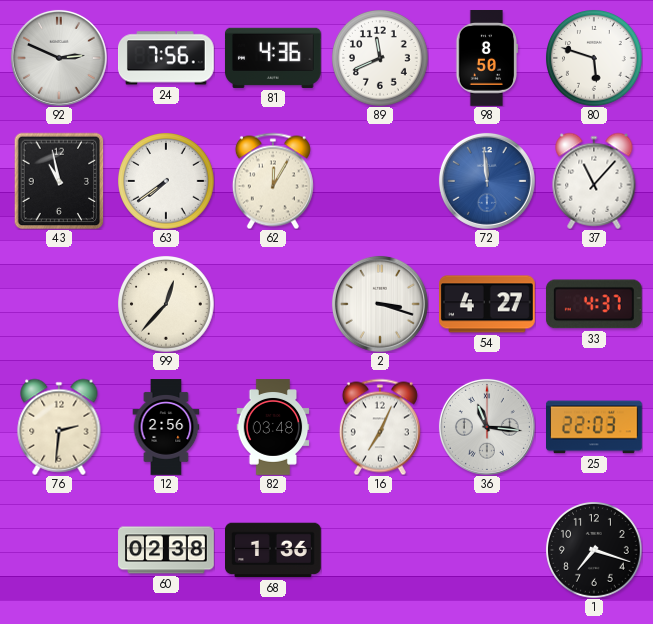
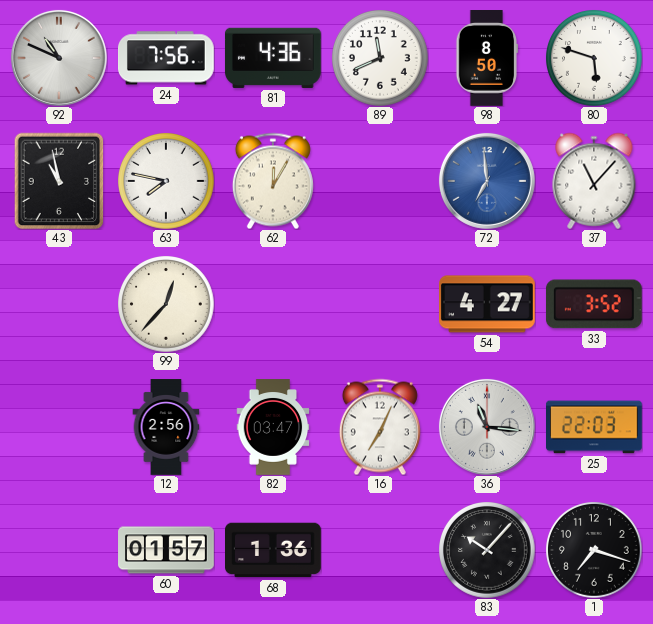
92: 2:49 -> 10:49 (59, 58)
63: 7:39 -> 7:47 (166, 181)
72: 11:59 -> 6:59 (487, 181)
2: 3:18 -> none (380, 304)
33: 4:37 -> 3:52 (594, 304)
76: 2:31 -> none (59, 427)
82: 03:48 -> 03:47 (273, 427)
60: 02:38 -> 01:57 (166, 550)
83: none -> 10:07 (487, 550)
